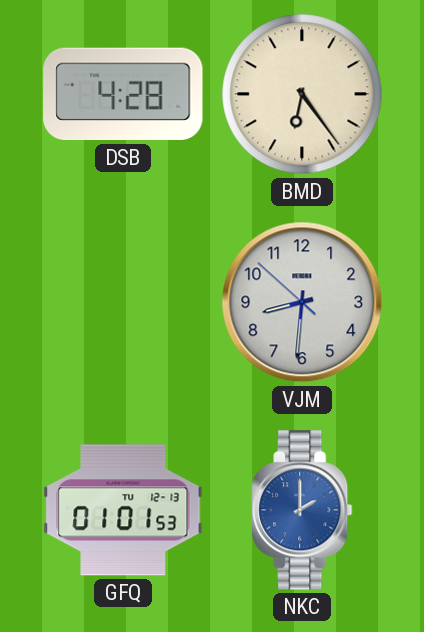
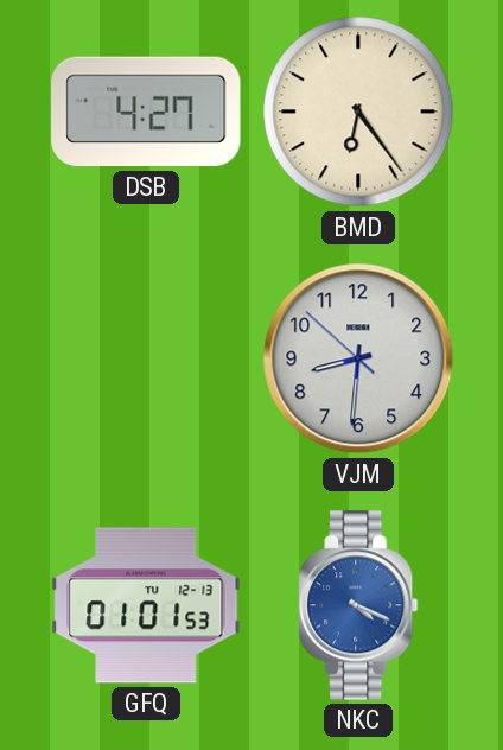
DSB: 4:28 -> 4:27 (146, 112)
NKC: 2:00 -> 4:19 (358, 605)
